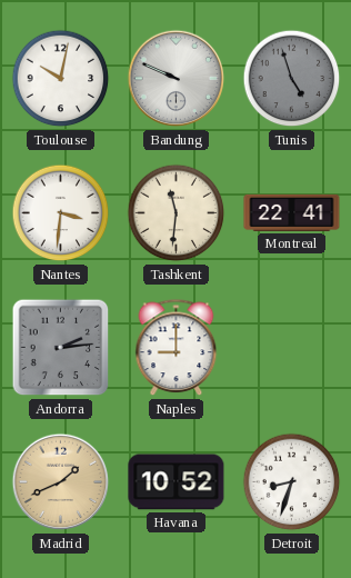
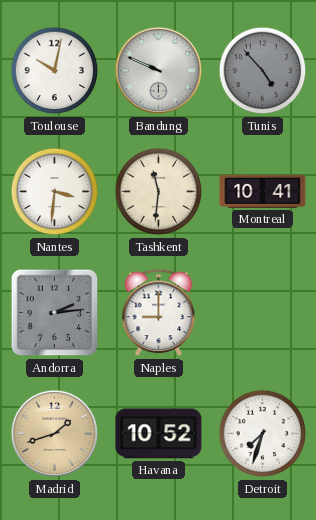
Tunis: 4:57 -> 4:53 (263, 71)
Montreal: 22:41 -> 10:41 (263, 191)
Madrid: 1:41 -> 1:42 (55, 434)
Detroit: 8:33 -> 7:33 (263, 434)
